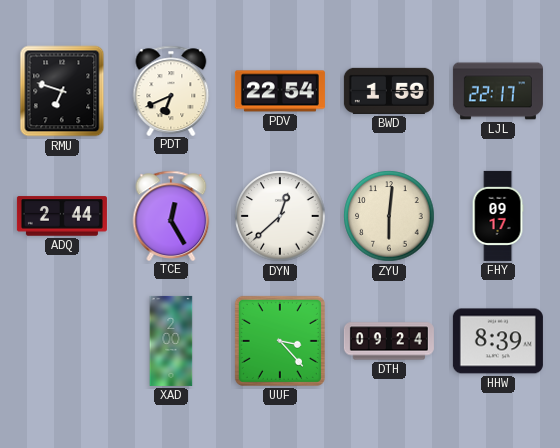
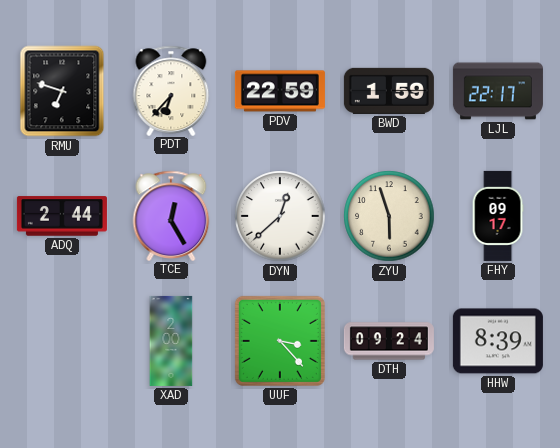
PDT: 6:41 -> 6:37 (171, 90)
PDV: 22:54 -> 22:59 (280, 91)
ZYU: 6:01 -> 5:57 (389, 216)
